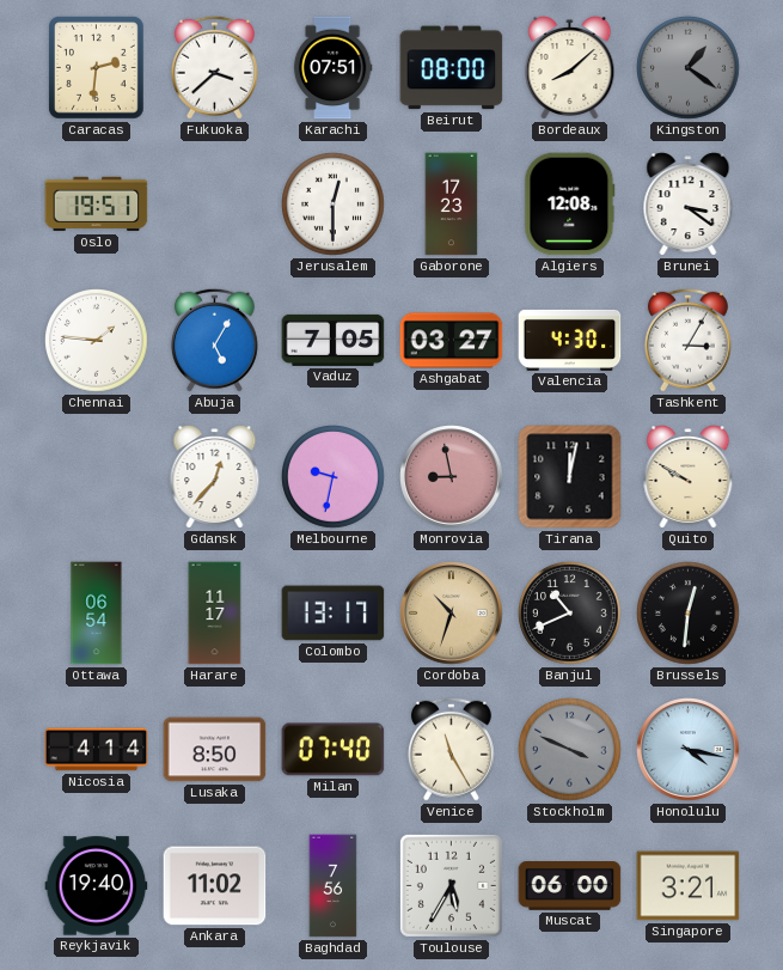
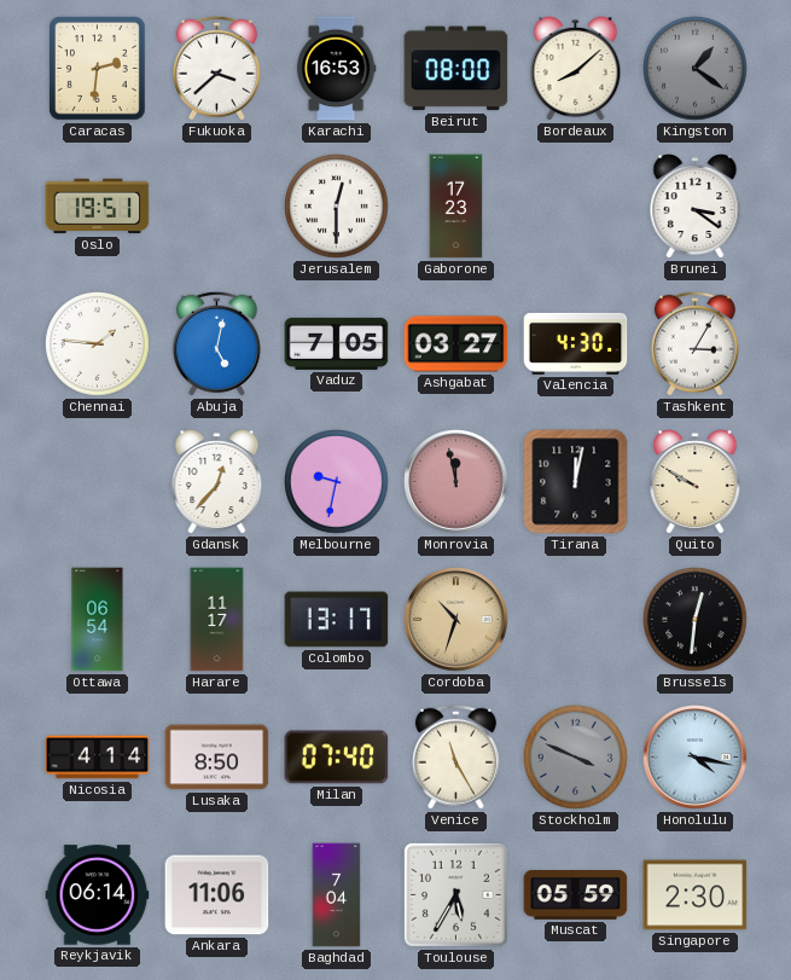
Karachi: 07:51 -> 16:53 (336, 69)
Algiers: 12:08 -> none (570, 205)
Abuja: 5:05 -> 5:02 (216, 343)
Monrovia: 8:58 -> 11:58 (456, 482)
Banjul: 10:41 -> none (570, 614)
Reykjavik: 19:40 -> 06:14 (98, 895)
Ankara: 11:02 -> 11:06 (217, 895)
Baghdad: 7:56 -> 7:04 (337, 895)
Muscat: 06:00 -> 05:59 (576, 895)
Singapore: 3:21 -> 2:30 (696, 895)
